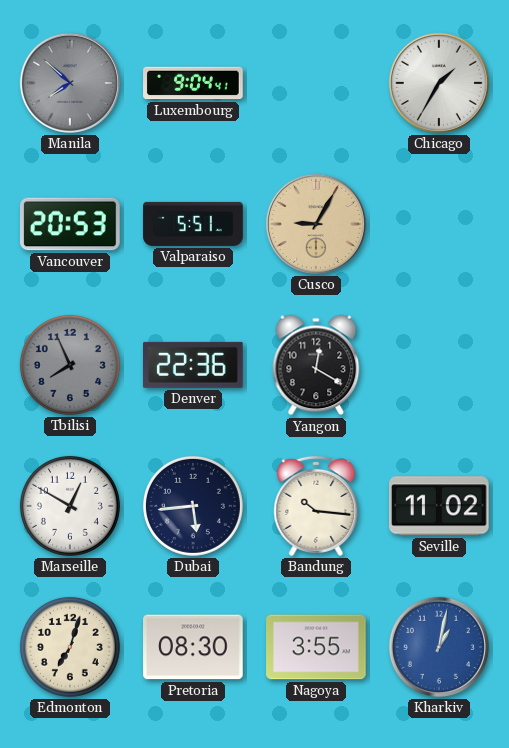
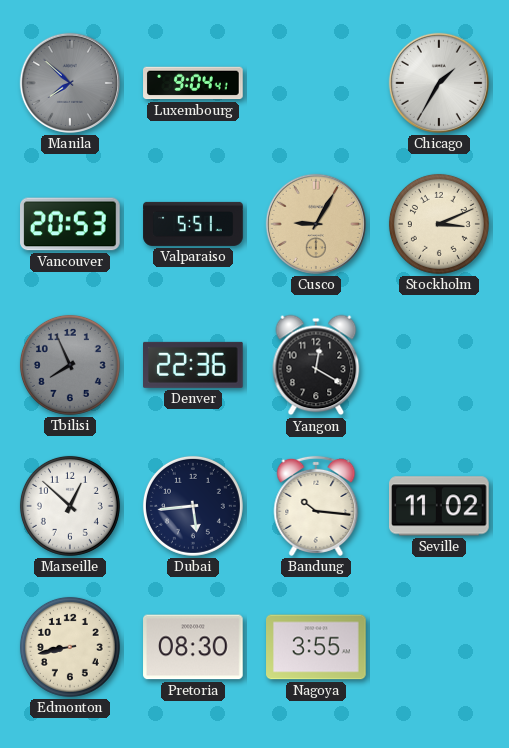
Stockholm: none -> 3:11 (439, 224)
Marseille: 12:50 -> 12:52 (70, 506)
Edmonton: 7:03 -> 8:43 (70, 647)
Kharkiv: 1:02 -> none (439, 647)
